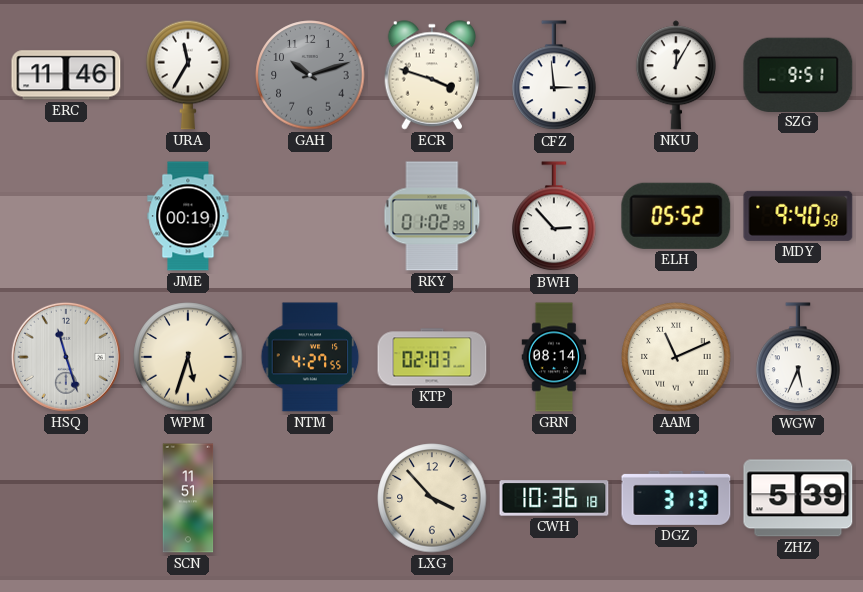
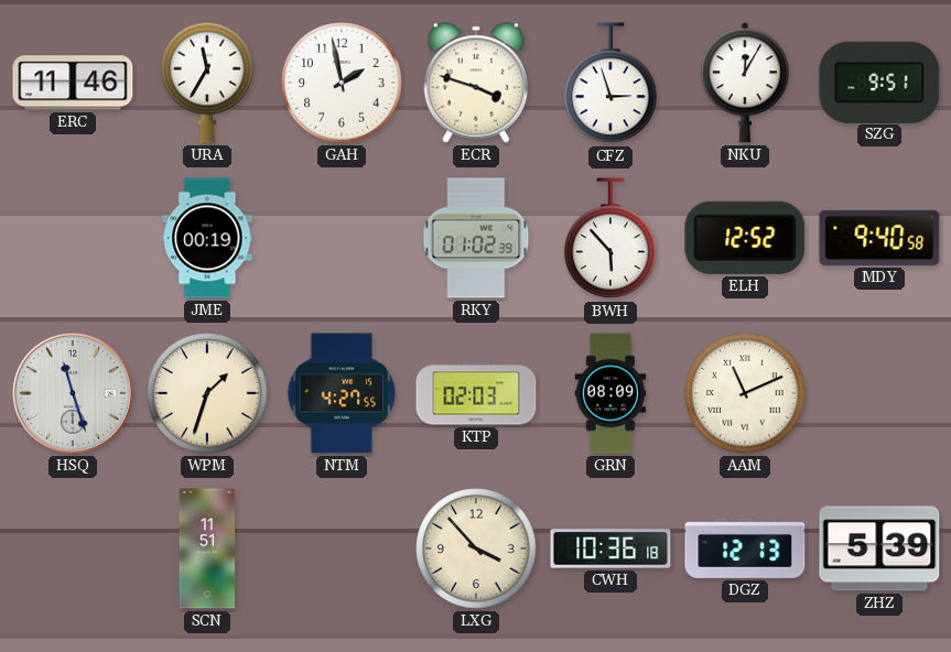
GAH: 10:12 -> 1:58 (342, 83)
GAH dial: grey -> white (342, 83)
CFZ: 2:59 -> 2:57 (610, 84)
BWH: 2:53 -> 5:53 (610, 239)
ELH: 05:52 -> 12:52 (745, 238)
WPM: 5:33 -> 1:33 (207, 393)
GRN: 08:14 -> 08:09 (610, 393)
WGW: 5:34 -> none (798, 358)
DGZ: 3:13 -> 12:13 (745, 548)
